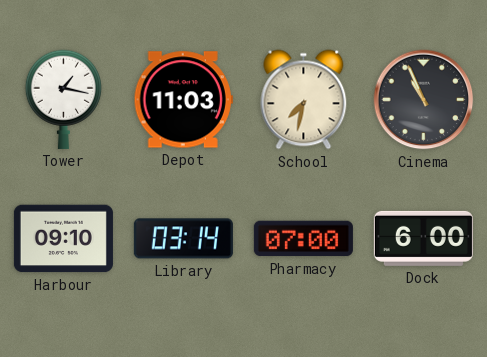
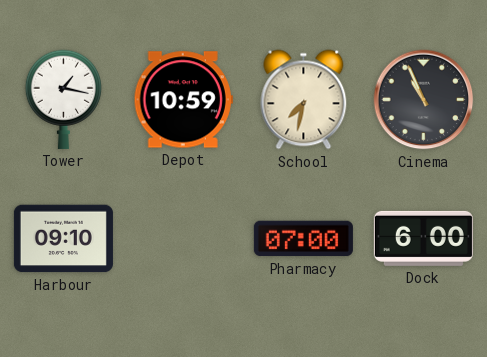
Depot: 11:03 -> 10:59 (183, 100)
Library: 03:14 -> none (183, 239)
